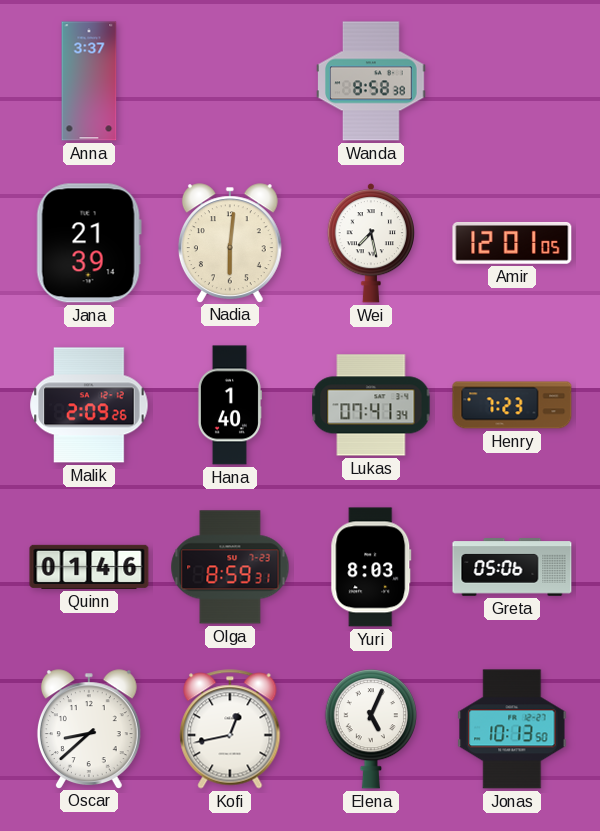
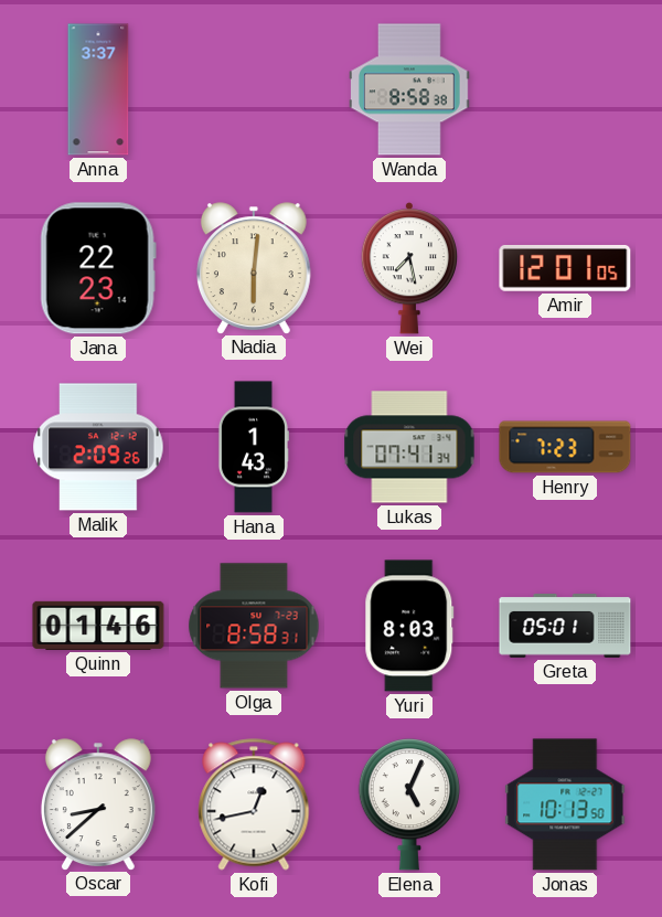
Jana: 21:39 -> 22:23 (98, 268)
Hana: 1:40 -> 1:43 (253, 447)
Olga: 8:59 -> 8:58 (254, 626)
Greta: 05:06 -> 05:01 (565, 626)
